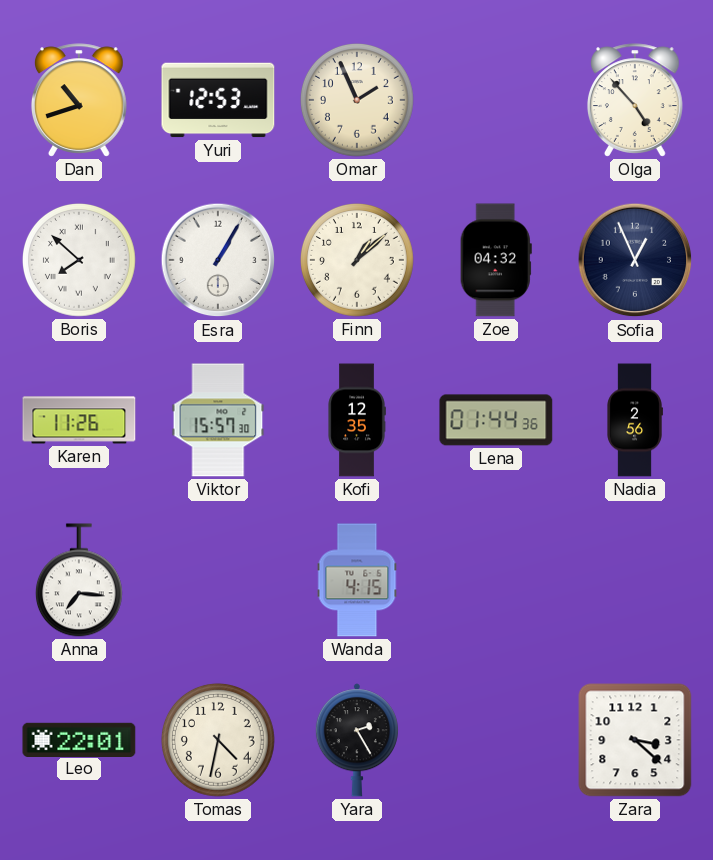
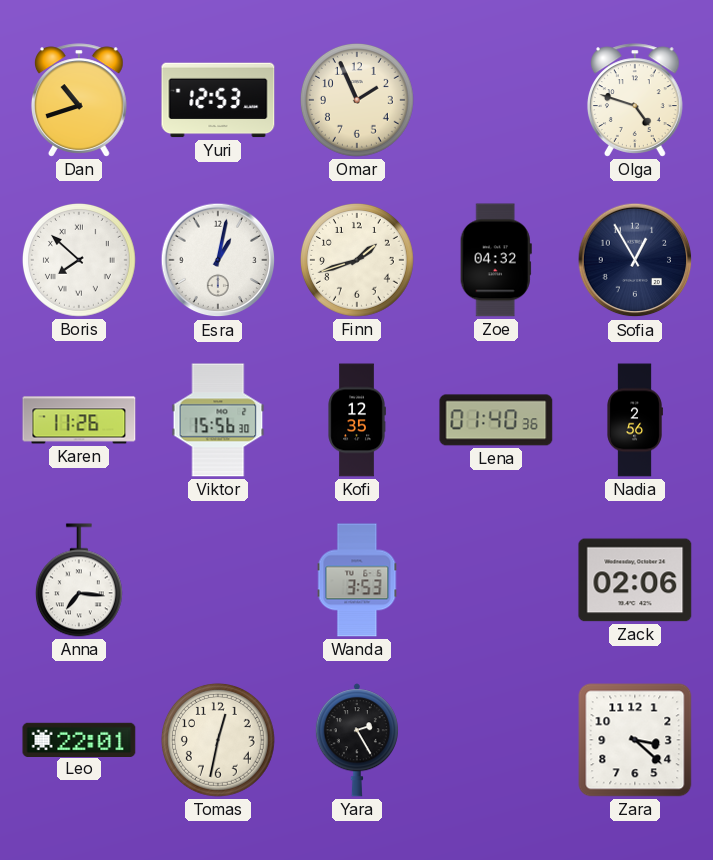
Olga: 4:53 -> 4:48 (635, 100)
Esra: 1:05 -> 1:02 (218, 260)
Finn: 1:08 -> 1:42 (357, 260)
Sofia: 12:56 -> 12:55 (635, 260)
Viktor: 15:57 -> 15:56 (218, 420)
Lena: 01:44 -> 01:40 (496, 420)
Wanda: 4:15 -> 3:53 (357, 580)
Zack: none -> 02:06 (635, 580)
Tomas: 4:32 -> 12:32 (218, 740)
